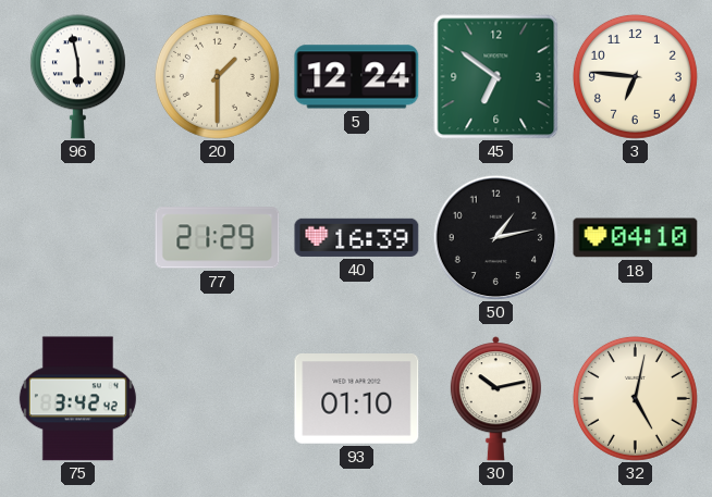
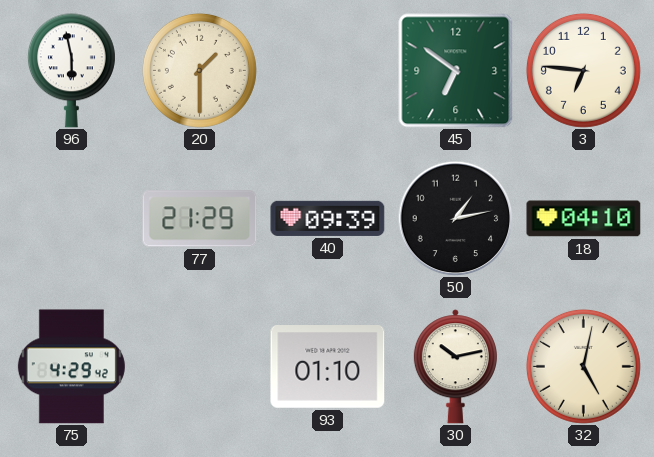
5: 12:24 -> none (357, 77)
40: 16:39 -> 09:39 (328, 218)
75: 3:42 -> 4:29 (71, 367)
